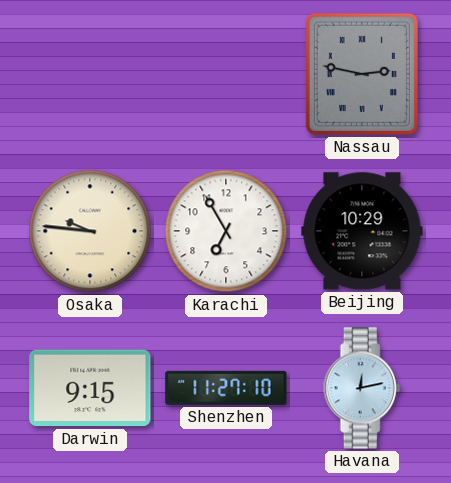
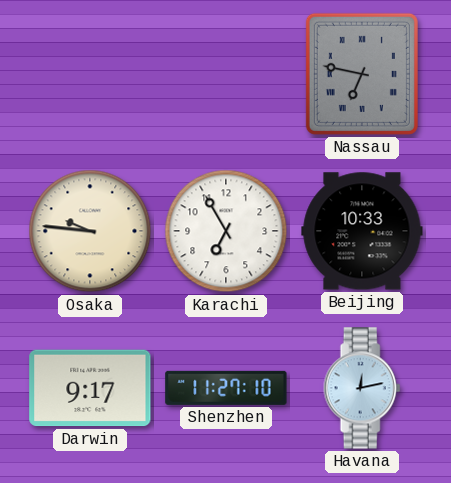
Nassau: 2:47 -> 6:47 (362, 74)
Beijing: 10:29 -> 10:33 (362, 231)
Darwin: 9:15 -> 9:17 (90, 388)
